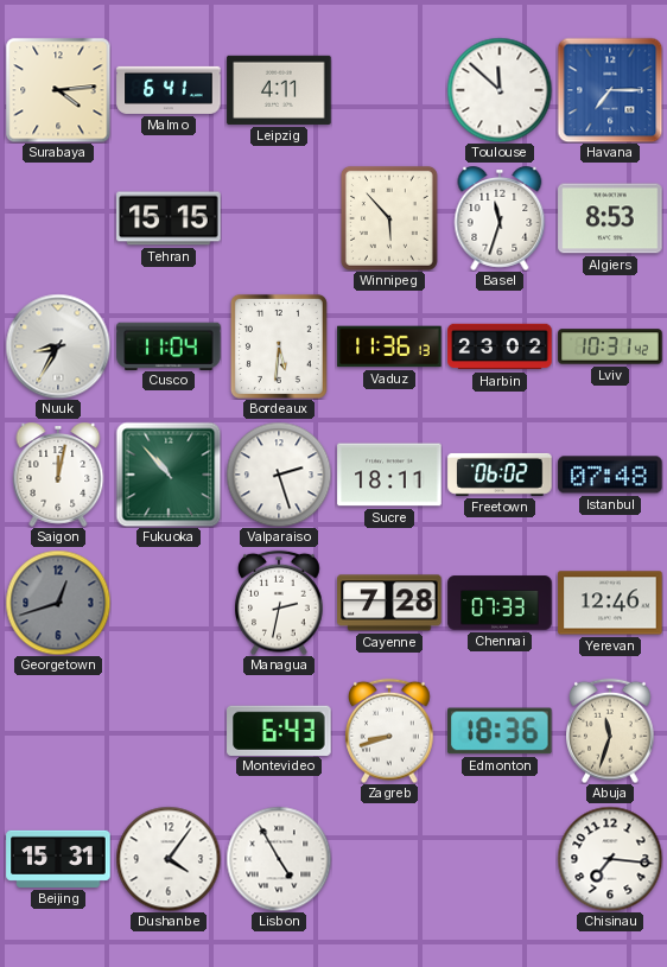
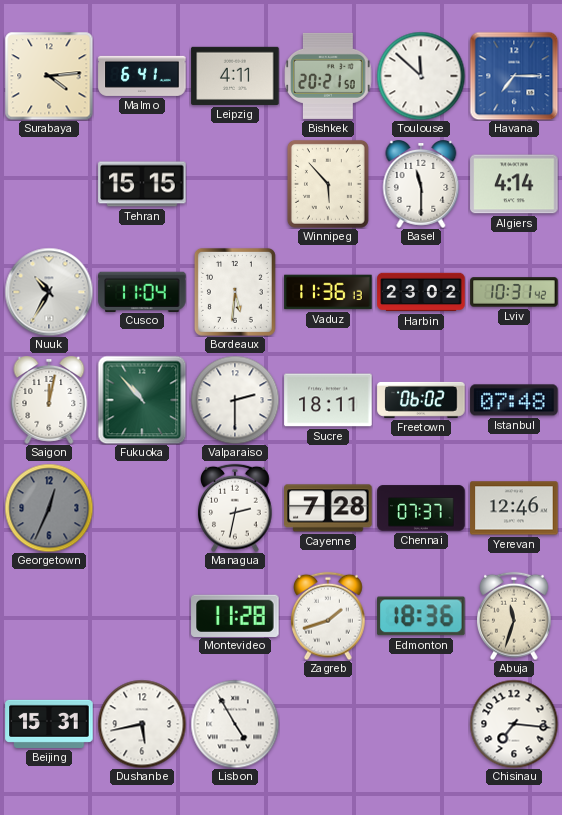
Bishkek: none -> 20:21 (328, 76)
Basel: 11:33 -> 11:30 (421, 185)
Algiers: 8:53 -> 4:14 (514, 184)
Nuuk: 8:35 -> 10:35 (49, 292)
Valparaiso: 2:27 -> 2:30 (235, 400)
Georgetown: 12:42 -> 12:34 (49, 508)
Chennai: 07:33 -> 07:37 (421, 508)
Montevideo: 6:43 -> 11:28 (235, 615)
Zagreb: 8:42 -> 1:42 (328, 616)
Dushanbe: 4:06 -> 5:43 (142, 724)
